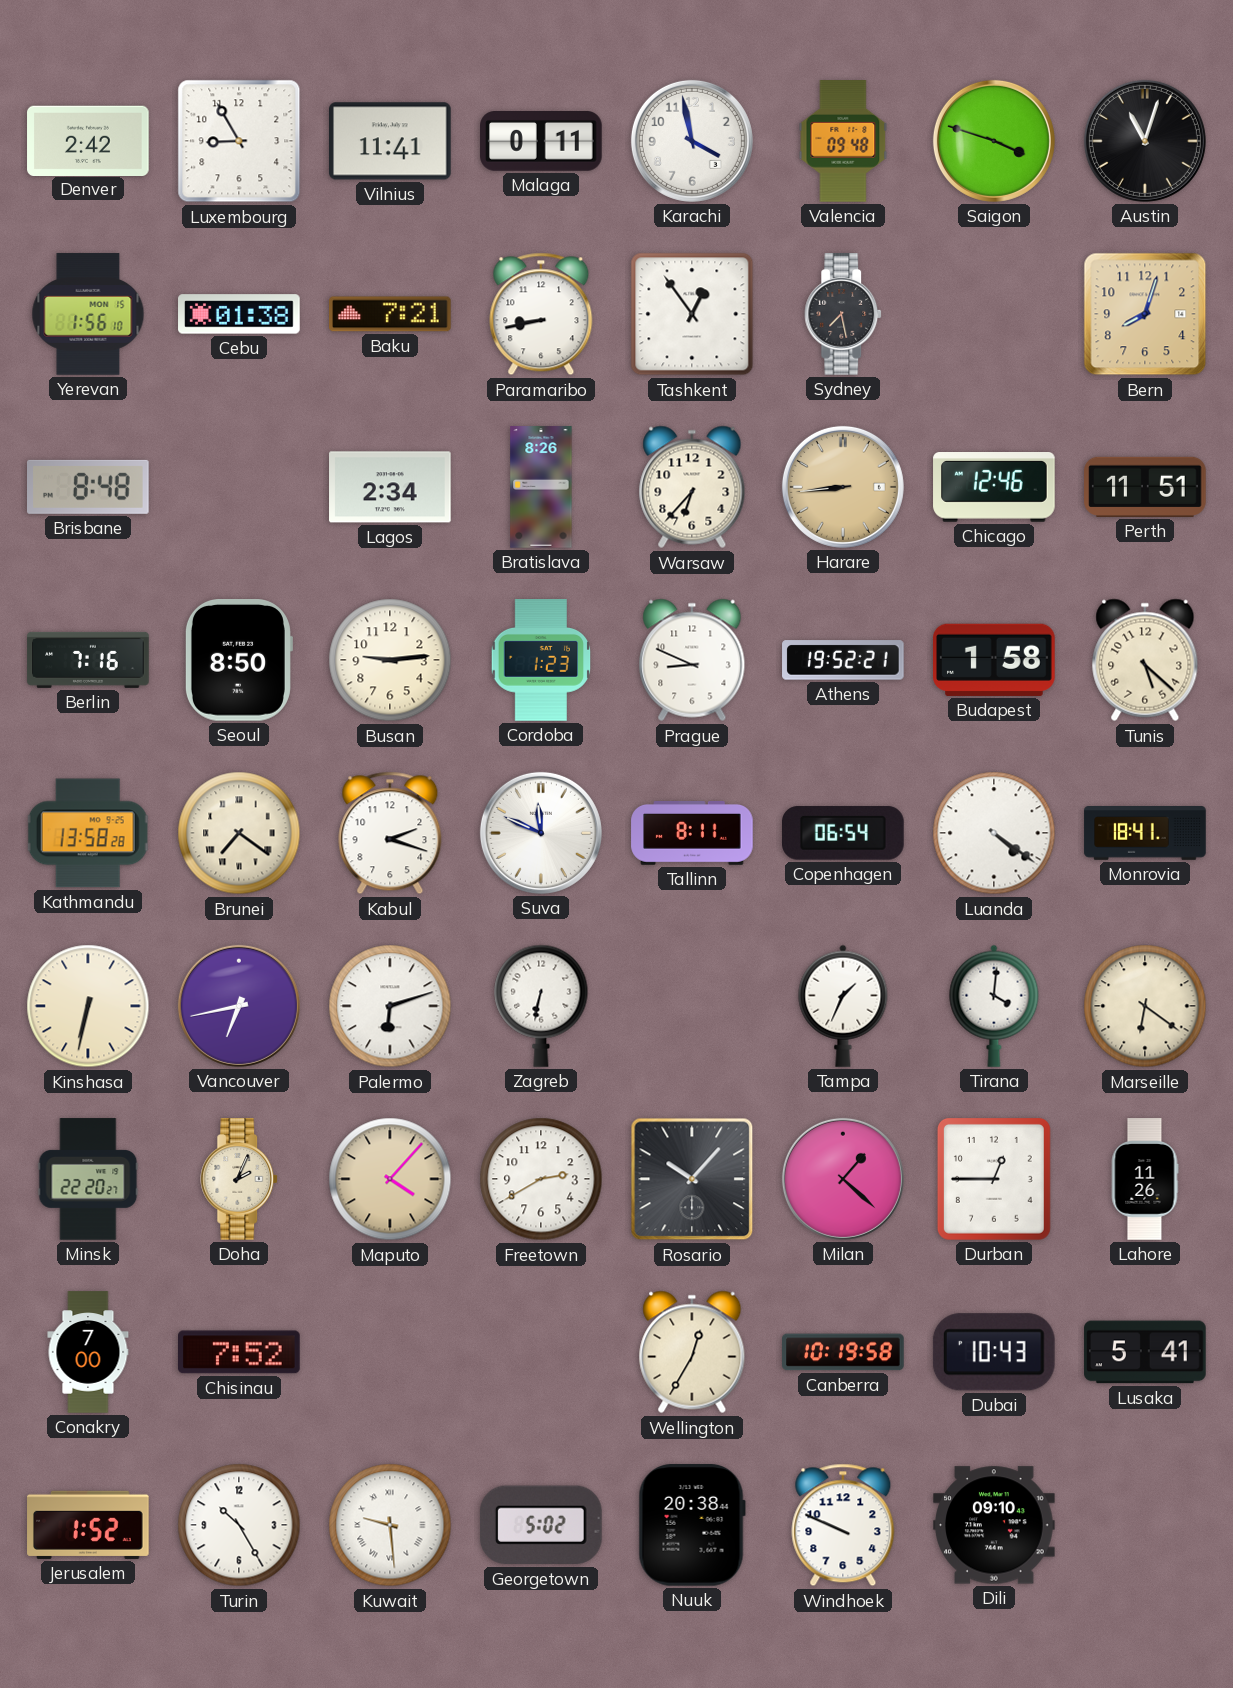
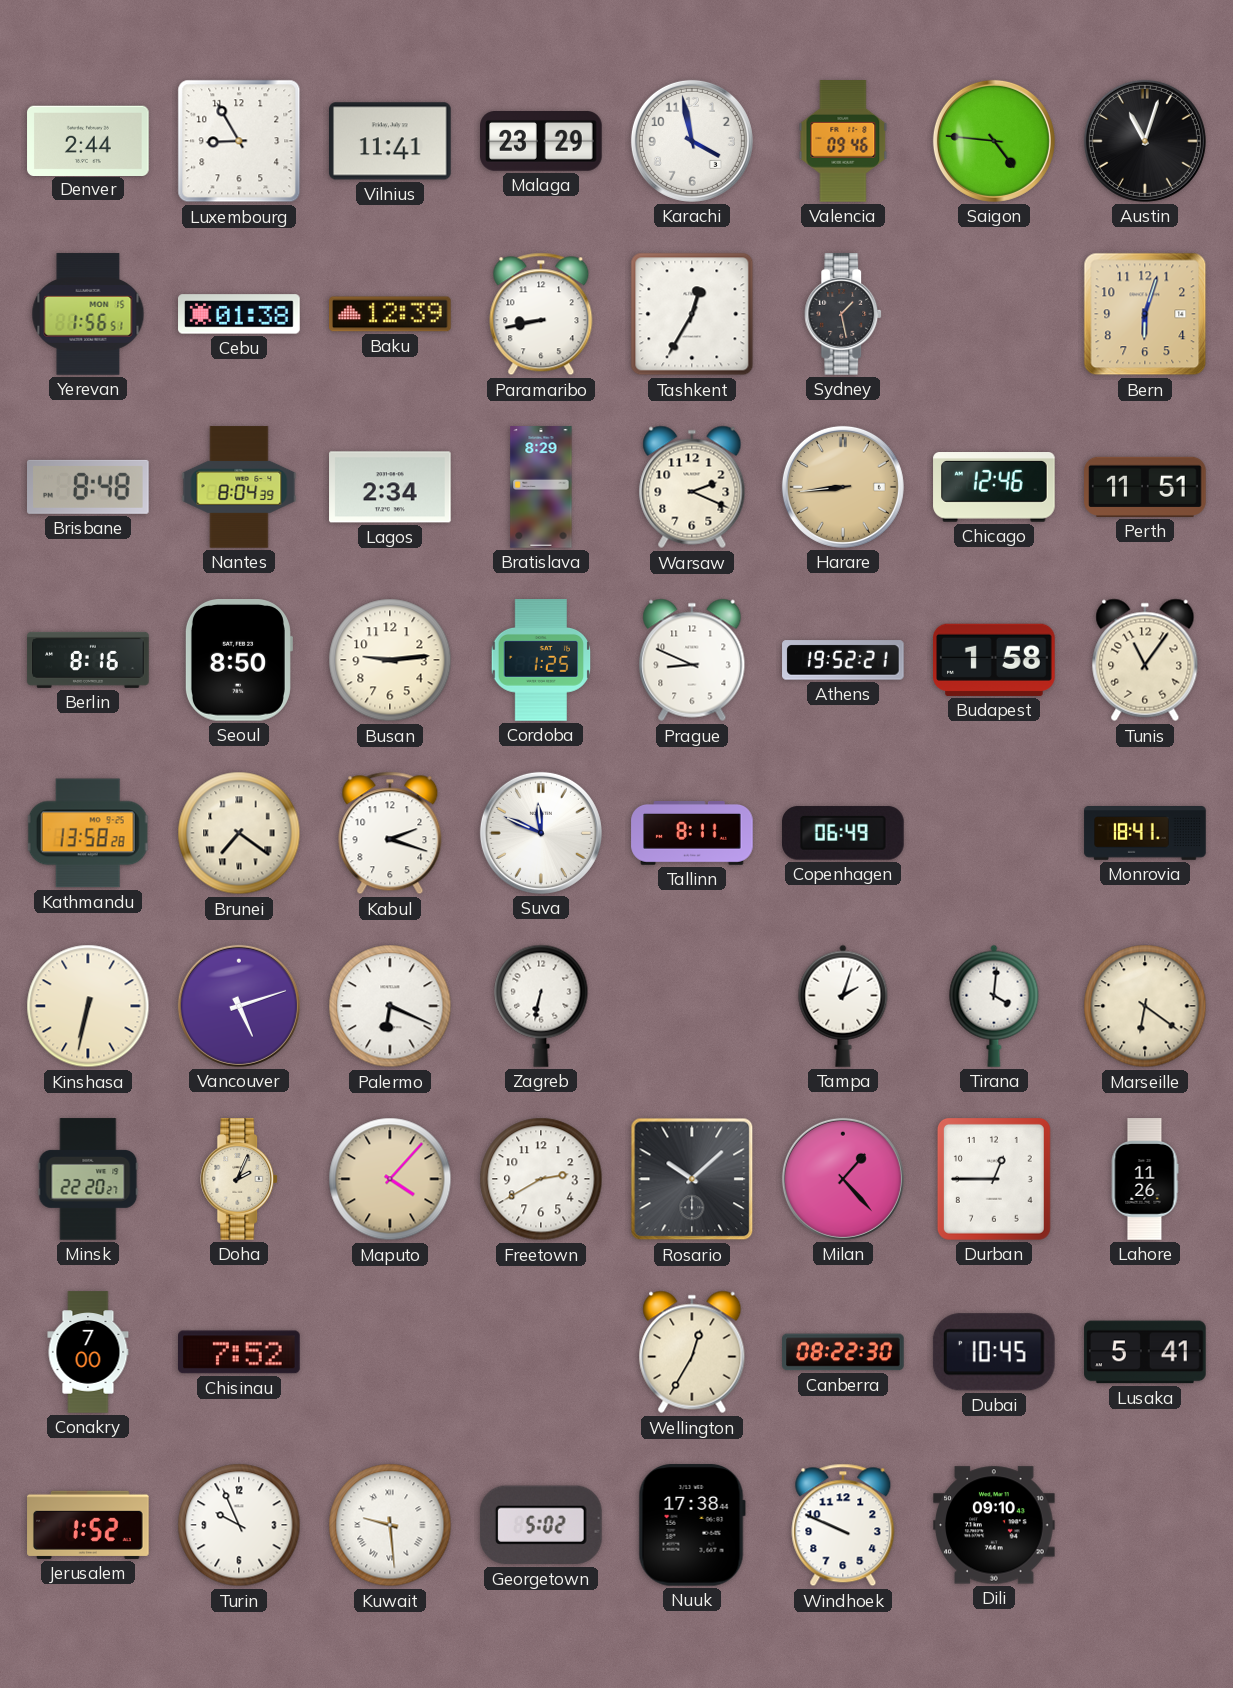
Denver: 2:42 -> 2:44 (88, 140)
Malaga: 0:11 -> 23:29 (541, 142)
Valencia: 09:48 -> 09:46 (843, 141)
Saigon: 3:48 -> 4:46 (994, 141)
Yerevan: 1:56:10 -> 1:56:51 (88, 314)
Baku: 7:21 -> 12:39 (391, 314)
Tashkent: 12:54 -> 12:35 (692, 314)
Sydney: 7:28 -> 1:28 (844, 314)
Bern: 8:03 -> 6:03 (1145, 314)
Nantes: none -> 8:04 (239, 487)
Bratislava: 8:26 -> 8:29 (541, 487)
Warsaw: 6:37 -> 2:19 (692, 487)
Berlin: 7:16 -> 8:16 (88, 660)
Cordoba: 1:23 -> 1:25 (541, 660)
Tunis: 5:22 -> 11:06 (1145, 660)
Copenhagen: 06:54 -> 06:49 (844, 833)
Luanda: 4:21 -> none (994, 833)
Vancouver: 6:43 -> 5:12 (239, 1006)
Palermo: 6:12 -> 6:19 (390, 1006)
Tampa: 1:34 -> 2:03 (843, 1006)
Rosario: 10:07 -> 10:08 (692, 1179)
Milan: 1:22 -> 1:23 (843, 1179)
Canberra: 10:19 -> 08:22 (843, 1352)
Dubai: 10:43 -> 10:45 (994, 1352)
Turin: 10:25 -> 9:56 (239, 1525)
Nuuk: 20:38 -> 17:38 (692, 1526)
